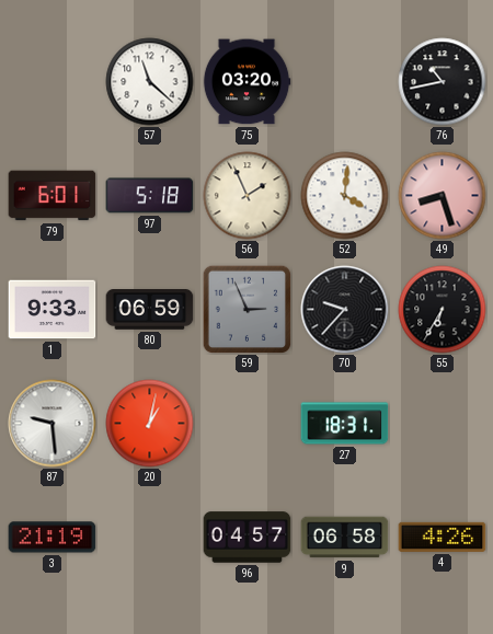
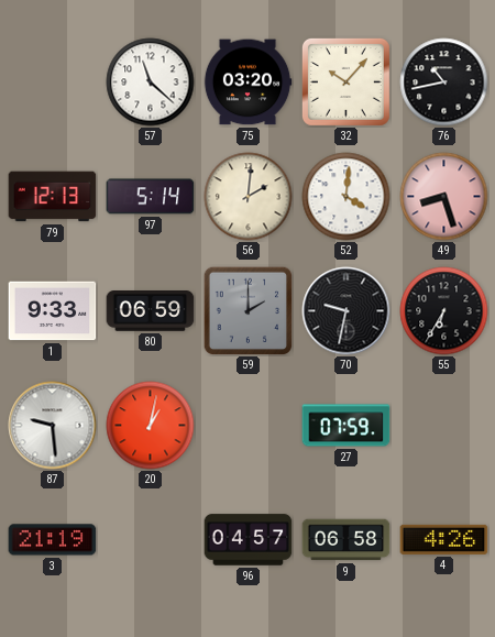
32: none -> 10:07 (345, 81)
79: 6:01 -> 12:13 (53, 197)
97: 5:18 -> 5:14 (151, 197)
56: 1:56 -> 2:01 (249, 197)
59: 2:56 -> 2:00 (248, 310)
70: 9:37 -> 9:32 (346, 311)
27: 18:31 -> 07:59 (346, 426)
